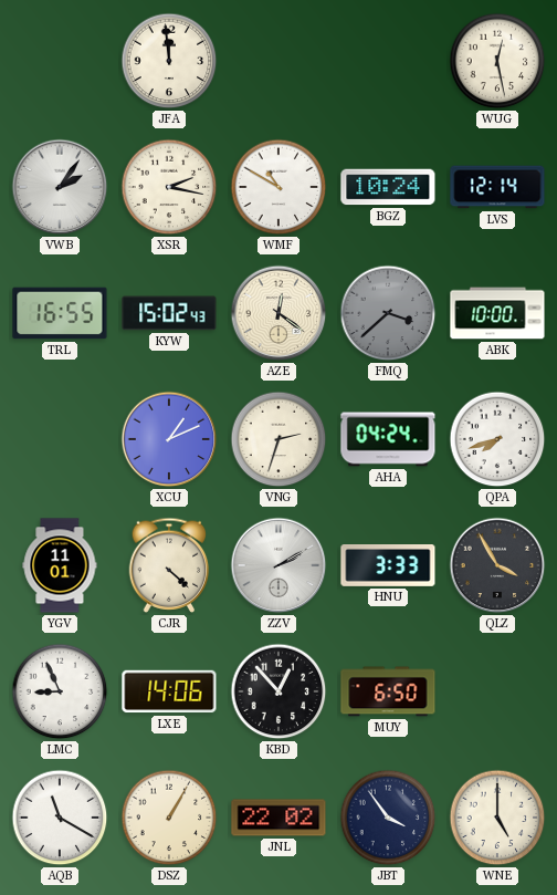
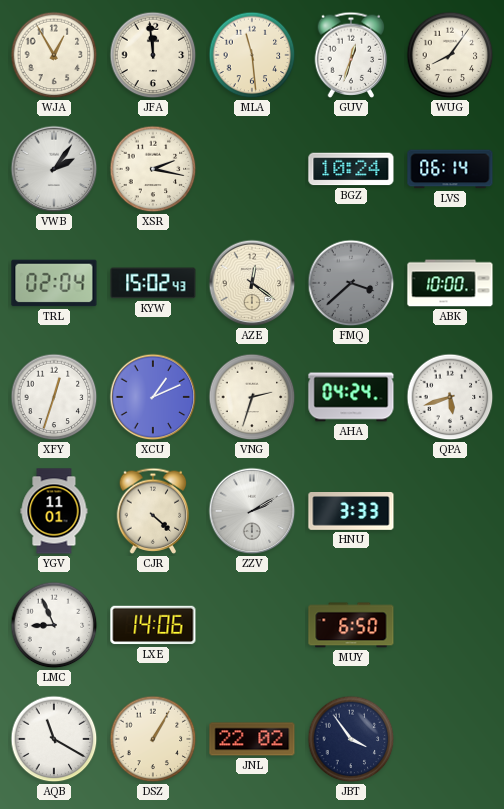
WJA: none -> 12:55 (54, 55)
MLA: none -> 11:29 (252, 55)
GUV: none -> 12:33 (351, 55)
WUG: 12:28 -> 8:06 (450, 55)
WMF: 10:50 -> none (278, 187)
LVS: 12:14 -> 06:14 (450, 169)
TRL: 16:55 -> 02:04 (54, 283)
XFY: none -> 12:33 (54, 397)
QPA: 7:42 -> 5:42 (450, 397)
QLZ: 3:55 -> none (497, 565)
KBD: 12:53 -> none (278, 691)
WNE: 5:00 -> none (497, 818)
